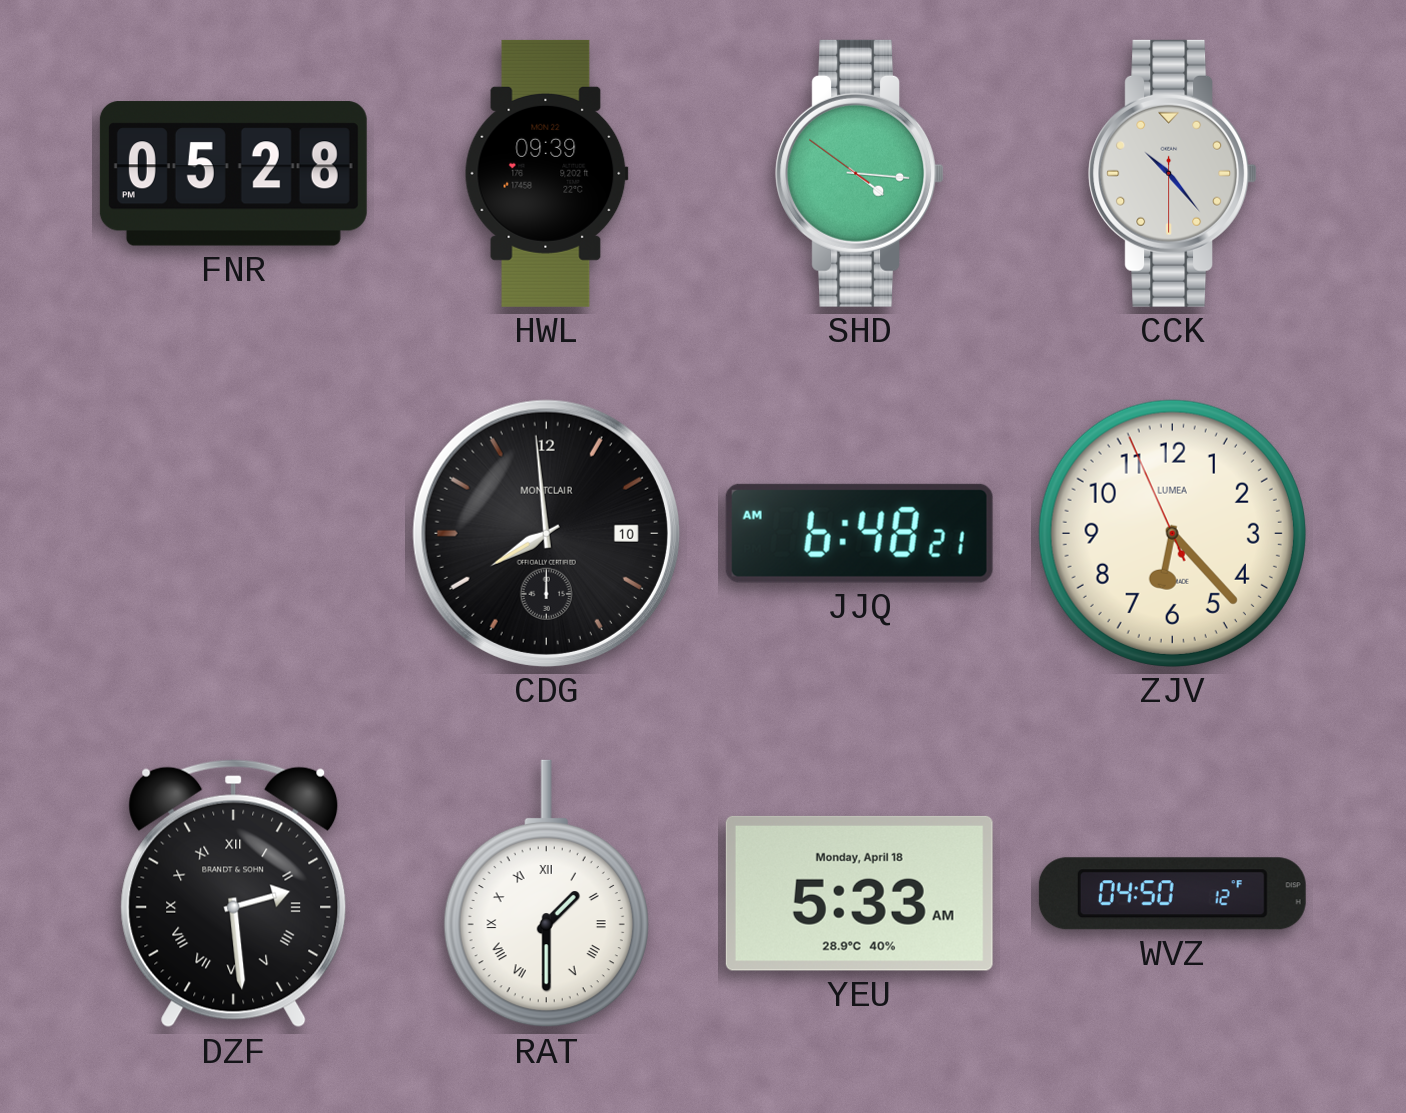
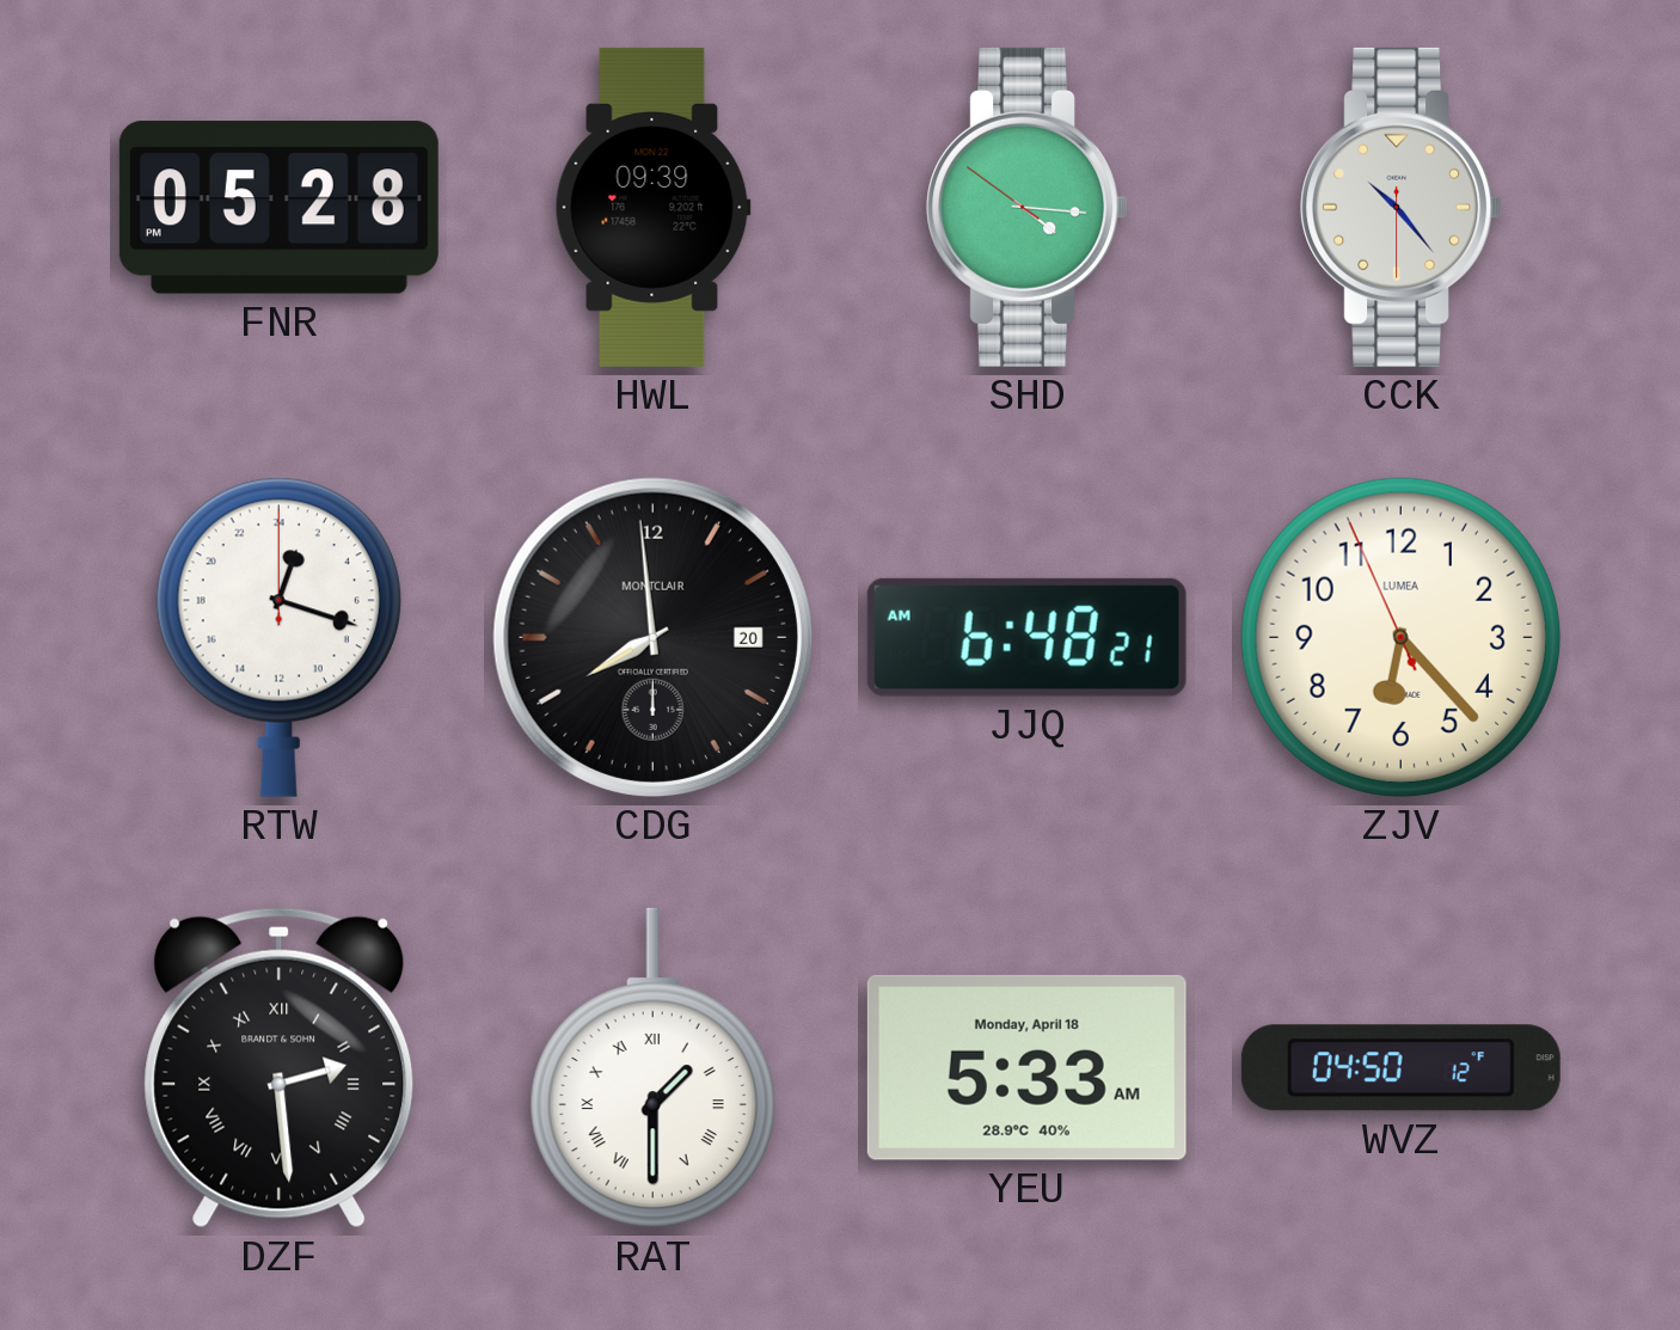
RTW: none -> 1:18 (278, 637)
CDG date: 10 -> 20 (652, 637)
